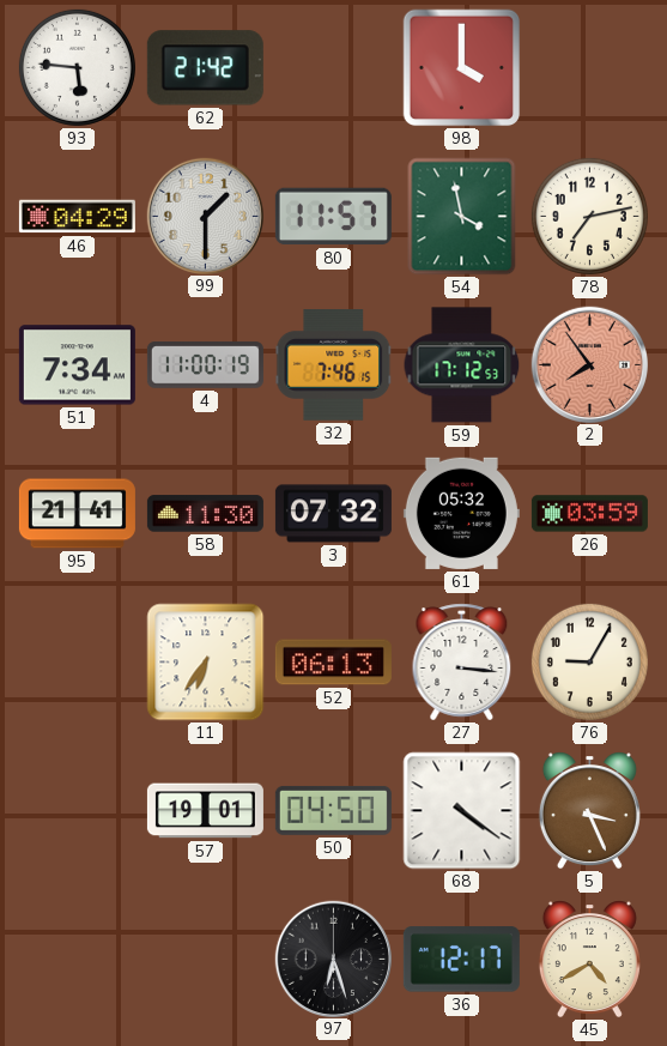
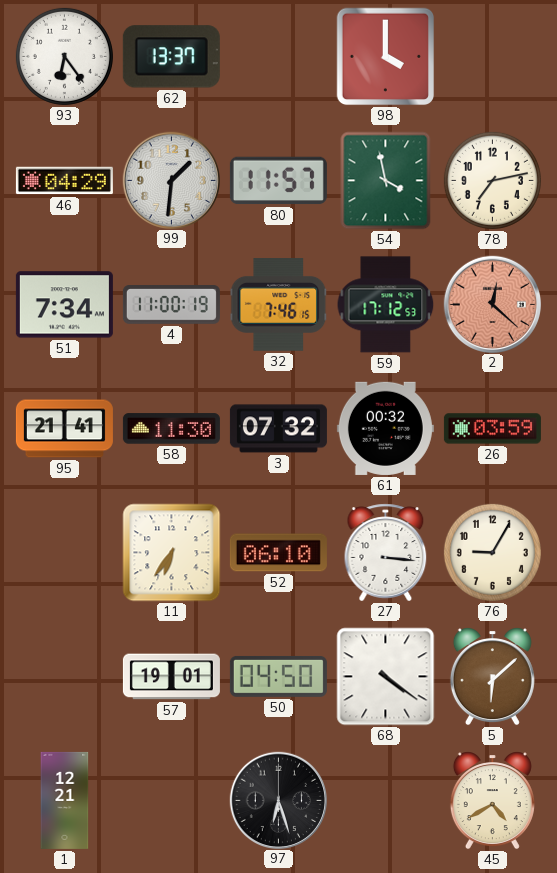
93: 5:46 -> 6:24 (64, 56)
62: 21:42 -> 13:37 (171, 57)
99: 1:30 -> 1:31 (171, 180)
2: 7:54 -> 12:22 (492, 304)
61: 05:32 -> 00:32 (385, 428)
52: 06:13 -> 06:10 (278, 553)
5: 3:26 -> 6:08 (492, 677)
1: none -> 12:21 (65, 800)
36: 12:17 -> none (461, 960)
